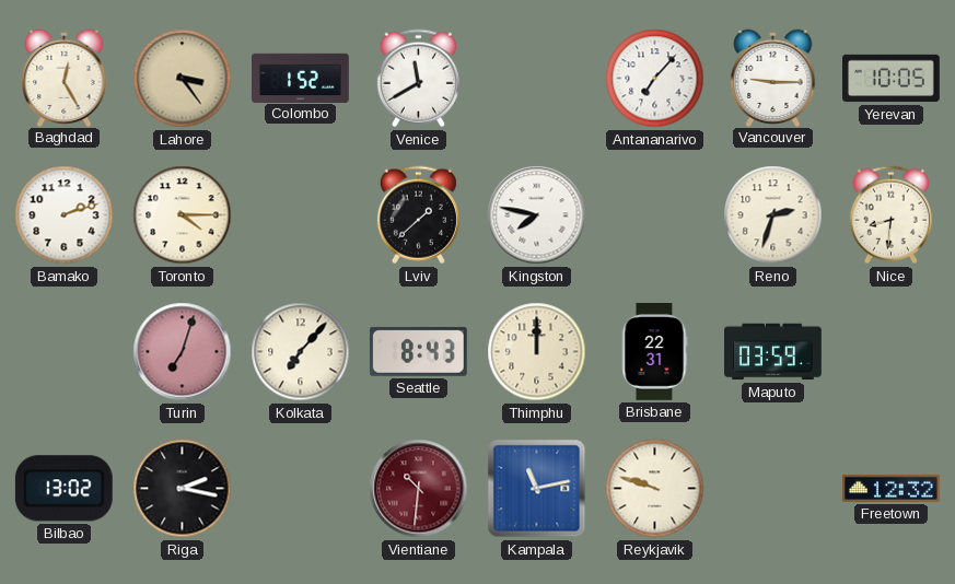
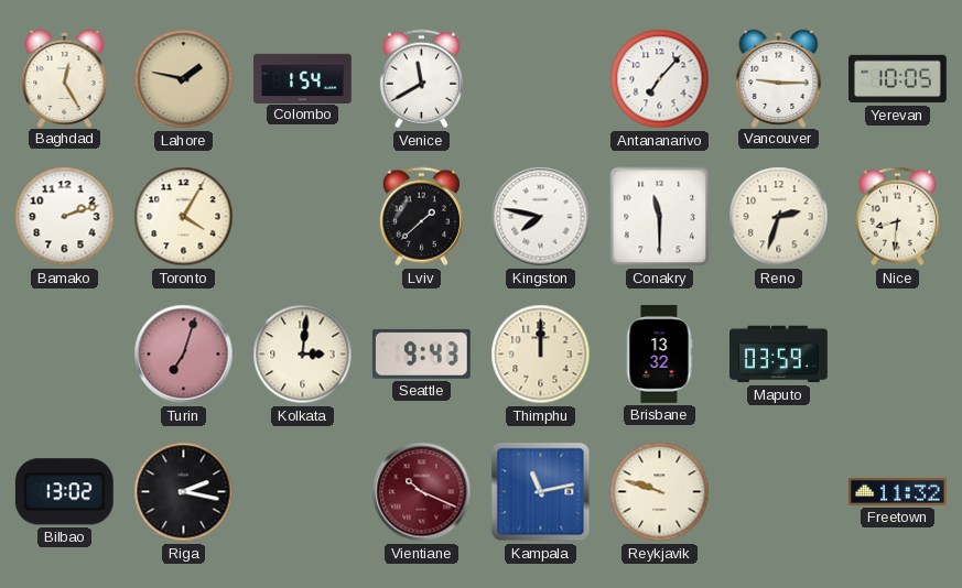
Lahore: 3:24 -> 1:47 (184, 79)
Colombo: 1:52 -> 1:54 (303, 78)
Toronto: 4:15 -> 4:05 (184, 217)
Conakry: none -> 11:30 (660, 217)
Kolkata: 7:07 -> 3:01 (303, 355)
Seattle: 8:43 -> 9:43 (421, 353)
Brisbane: 22:31 -> 13:32 (659, 355)
Vientiane: 10:31 -> 10:19 (422, 492)
Freetown: 12:32 -> 11:32 (898, 491)
